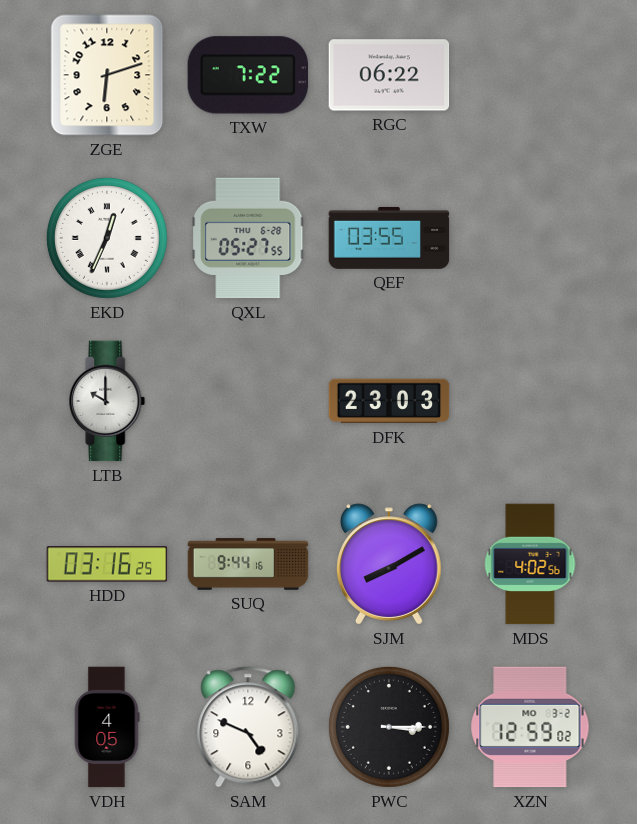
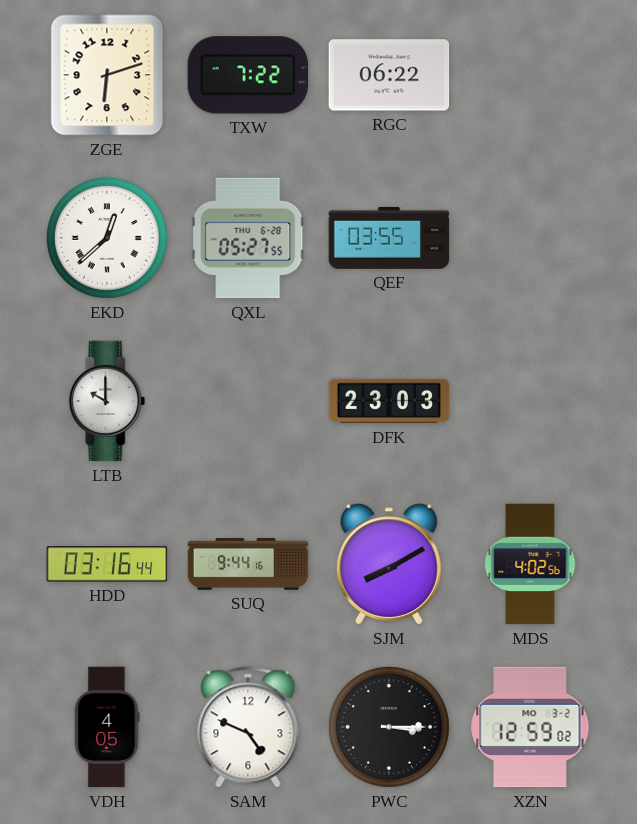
EKD: 12:34 -> 12:38 (107, 238)
HDD: 03:16:25 -> 03:16:44 (107, 564)
